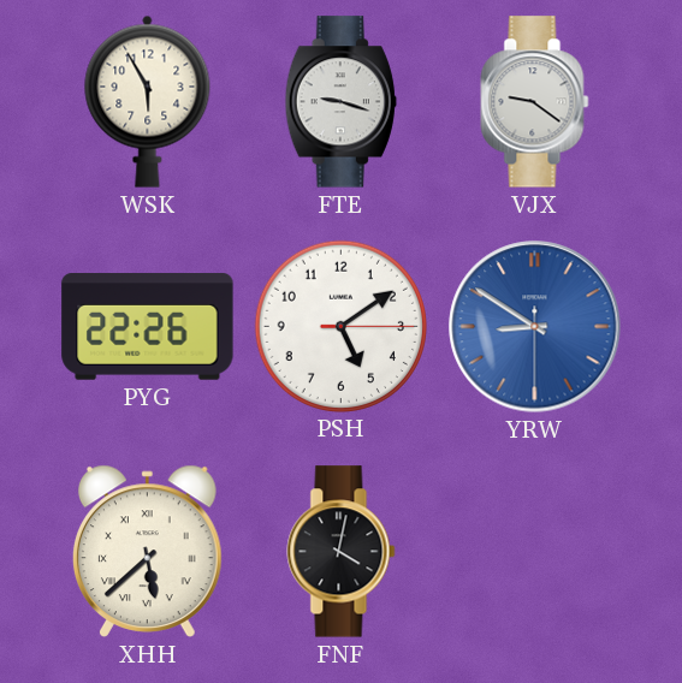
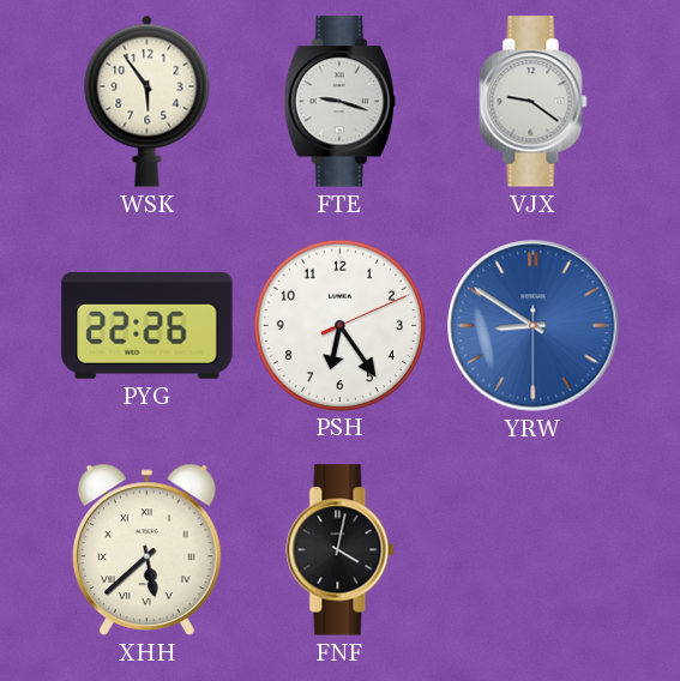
WSK: 5:55 -> 5:54 (148, 101)
PSH: 5:09 -> 6:24 (339, 325)
